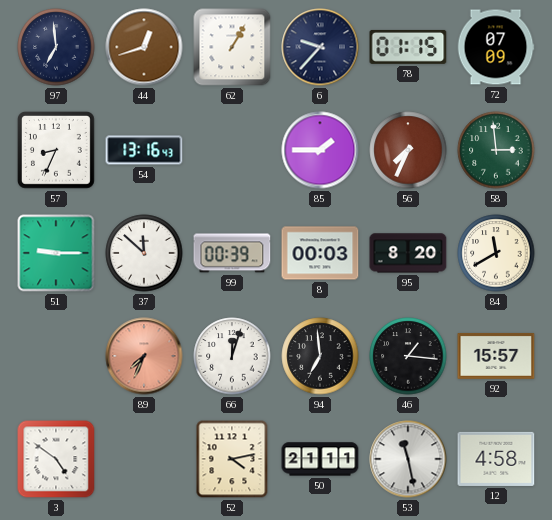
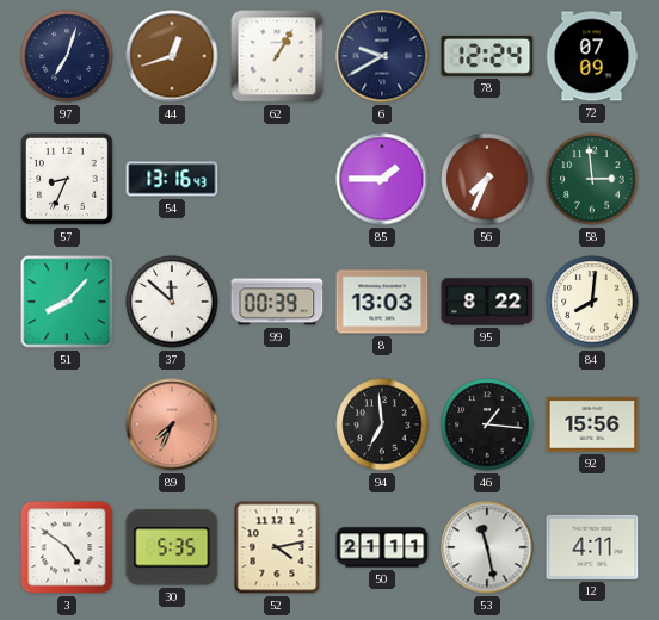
97: 6:59 -> 7:03 (67, 56)
6: 9:37 -> 9:40 (382, 56)
78: 01:15 -> 12:24 (487, 56)
51: 9:15 -> 8:07 (67, 302)
8: 00:03 -> 13:03 (382, 302)
95: 8:20 -> 8:22 (487, 302)
84: 11:40 -> 8:01 (592, 302)
66: 12:03 -> none (232, 356)
92: 15:57 -> 15:56 (592, 424)
30: none -> 5:35 (172, 547)
12: 4:58 -> 4:11 (592, 547)
